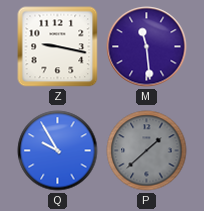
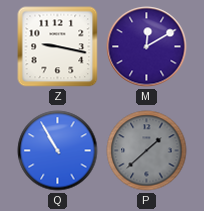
M: 11:29 -> 12:10 (147, 47)
Q: 9:55 -> 10:55 (58, 151)
